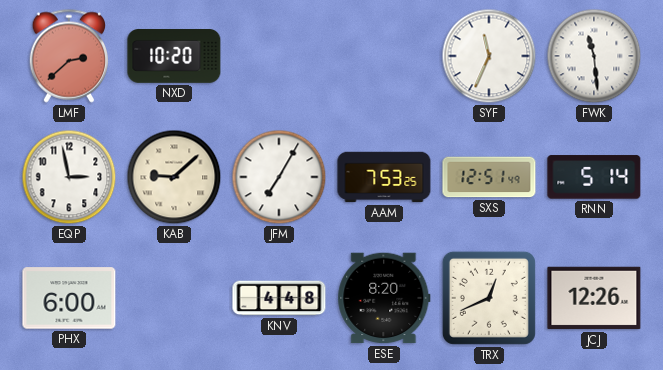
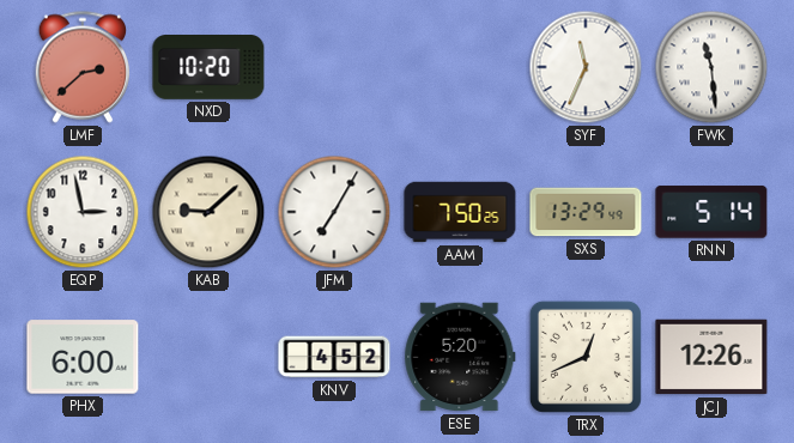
AAM: 7:53 -> 7:50 (460, 212)
SXS: 12:51 -> 13:29 (586, 212)
KNV: 4:48 -> 4:52 (334, 357)
ESE: 8:20 -> 5:20 (460, 357)
